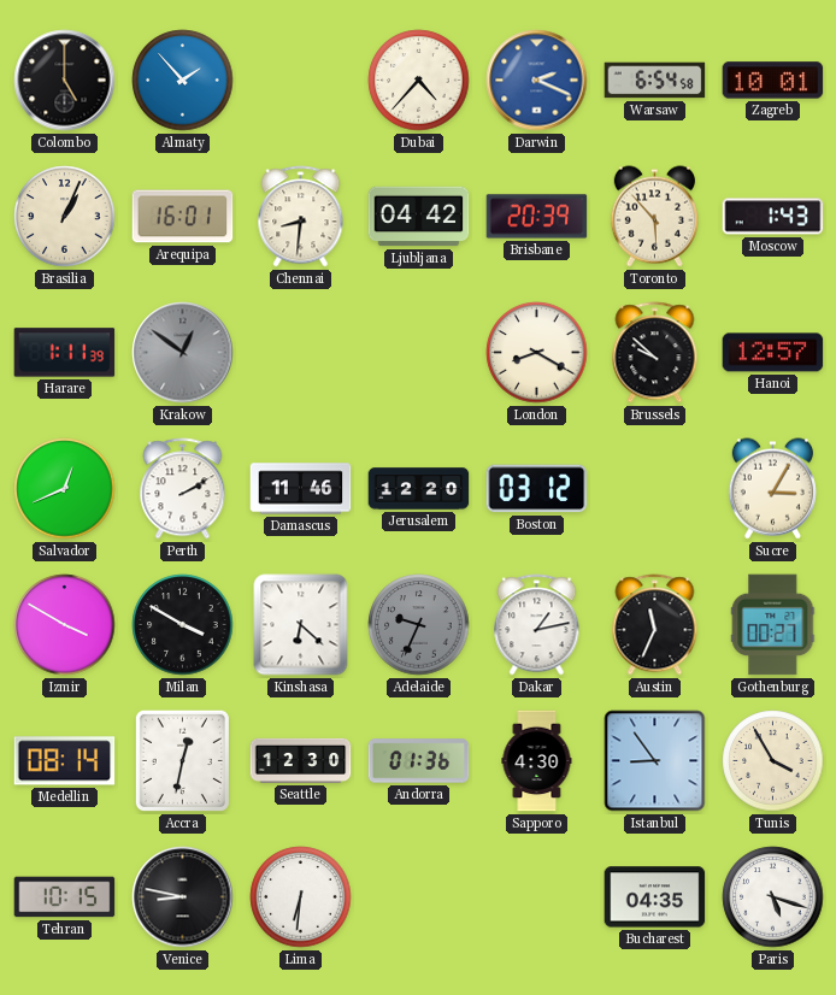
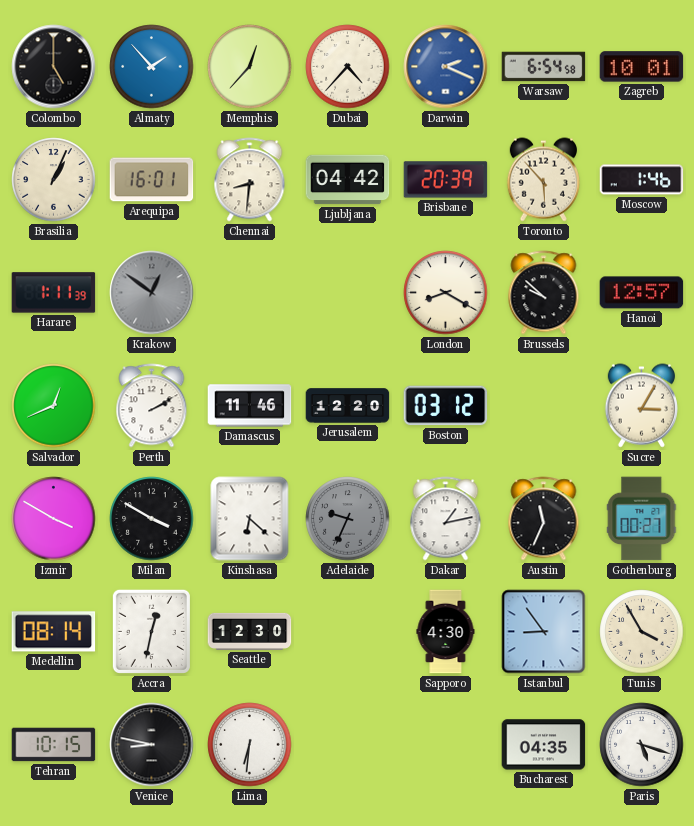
Memphis: none -> 12:37 (250, 67)
Moscow: 1:43 -> 1:46 (642, 180)
Andorra: 01:36 -> none (419, 761)
